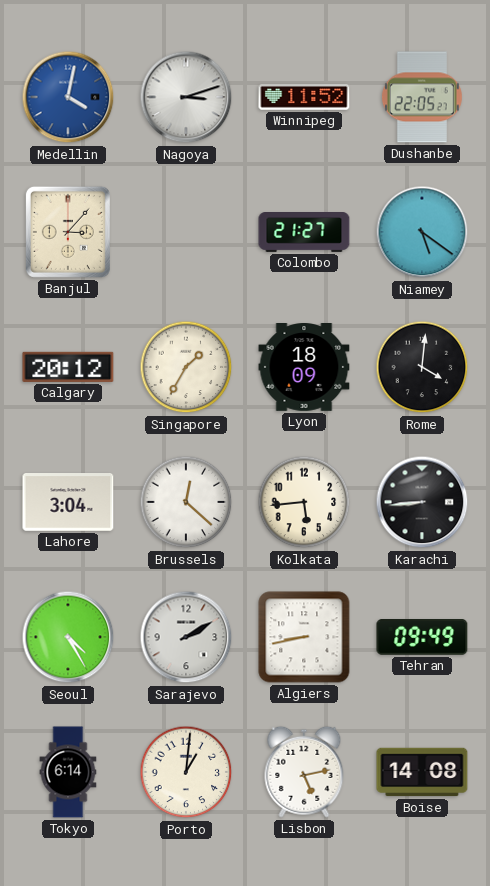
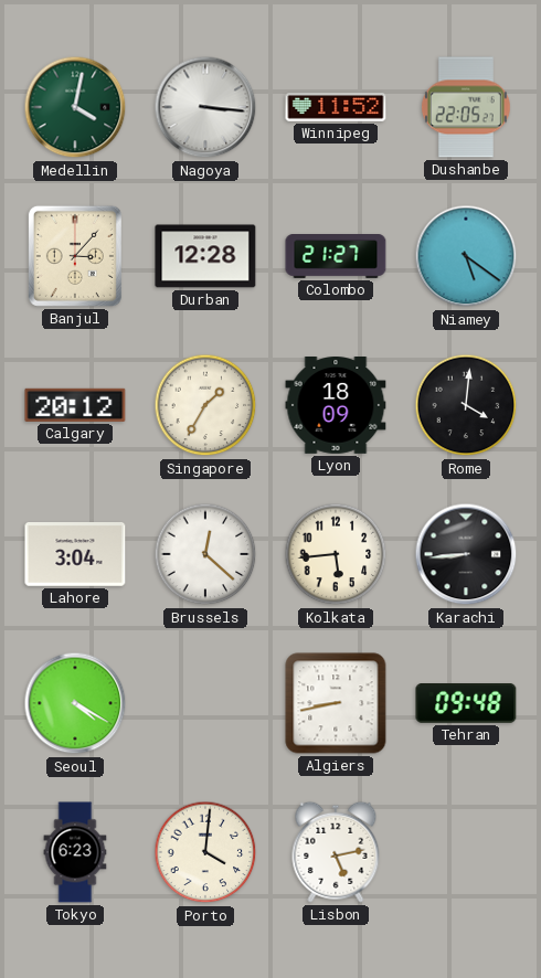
Medellin dial: blue -> green (75, 107)
Nagoya: 3:12 -> 3:16 (205, 107)
Durban: none -> 12:28 (205, 256)
Seoul: 4:25 -> 4:20 (75, 703)
Sarajevo: 2:10 -> none (186, 637)
Tehran: 09:49 -> 09:48 (466, 704)
Tokyo: 6:14 -> 6:23 (75, 852)
Porto: 1:01 -> 4:01 (205, 852)
Boise: 14:08 -> none (422, 772)
